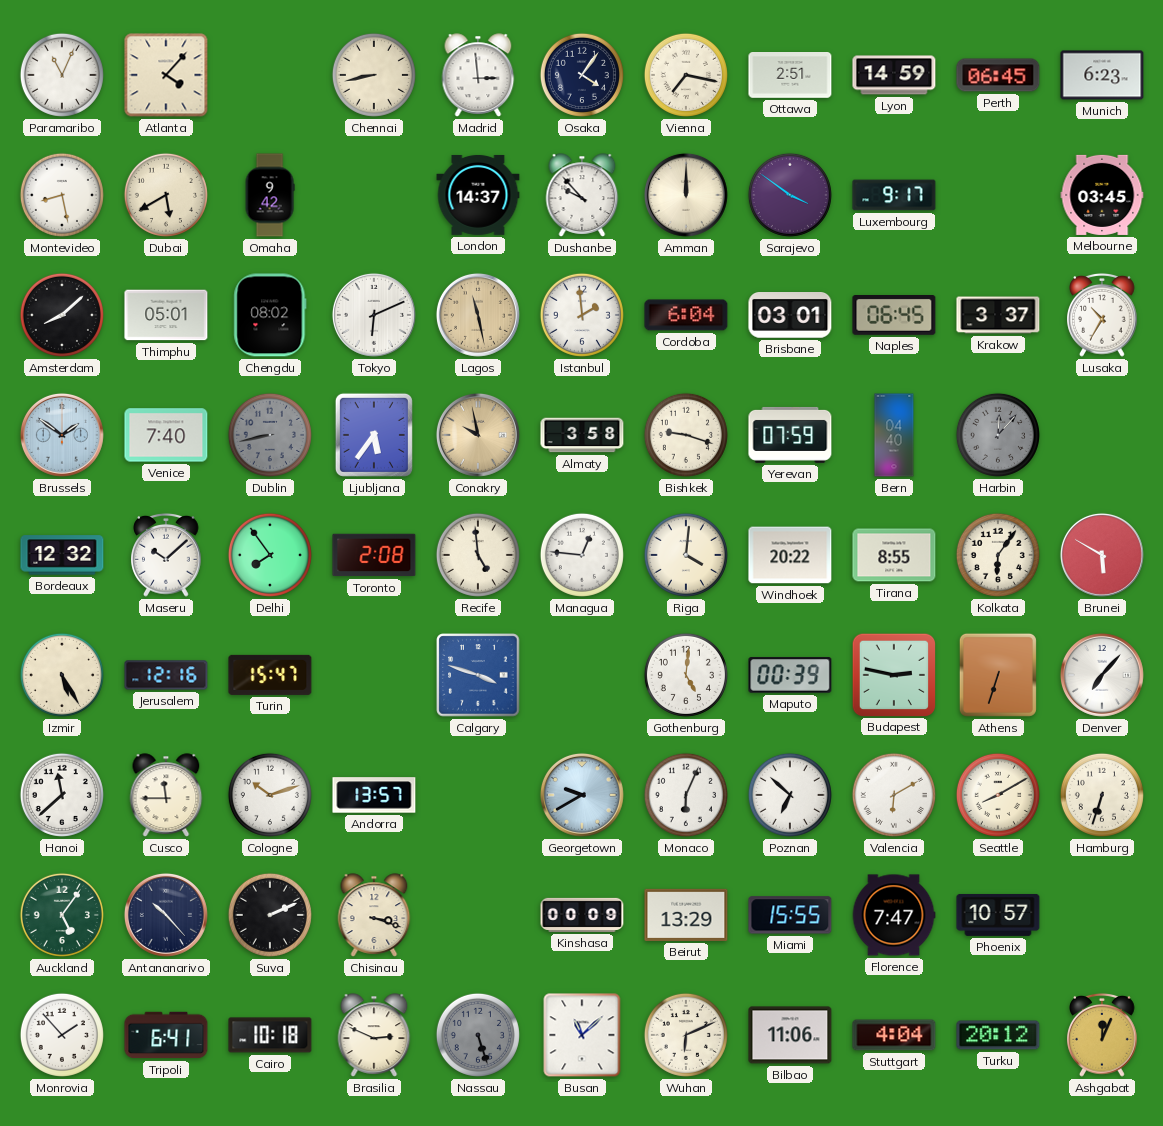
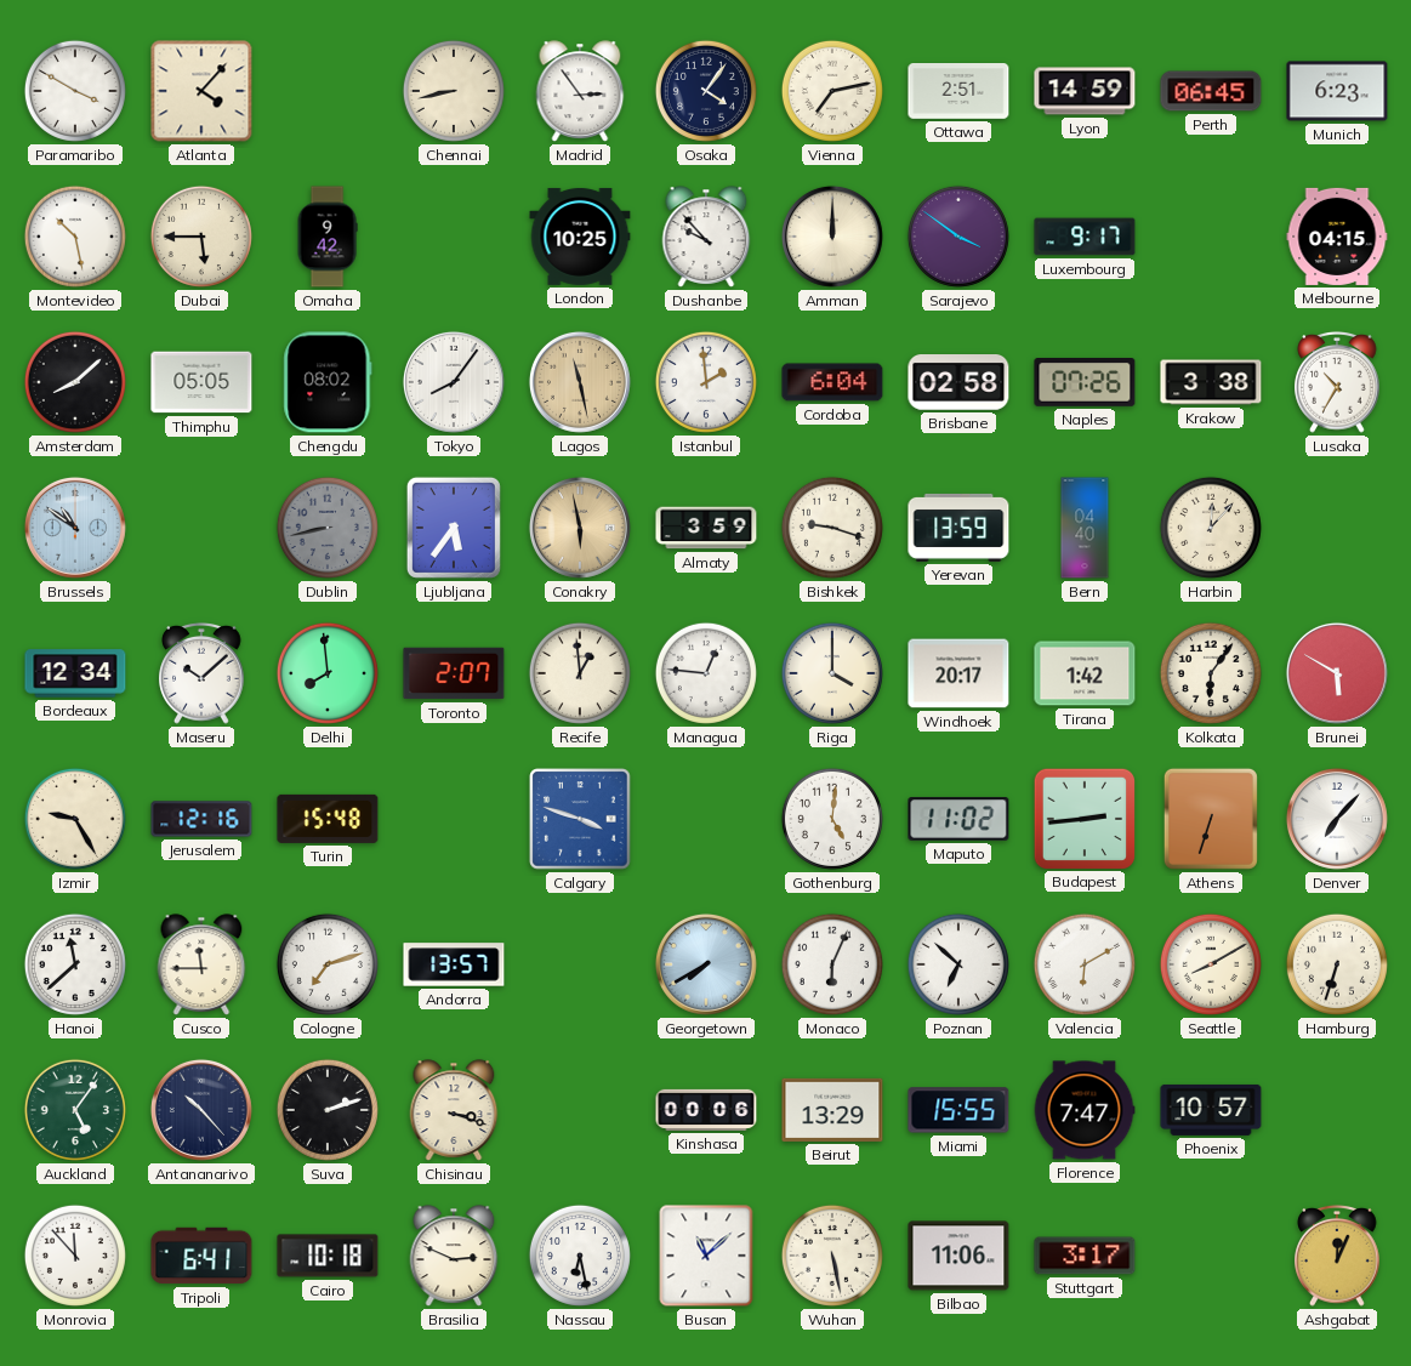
Paramaribo: 11:04 -> 3:50 (75, 91)
Madrid: 2:59 -> 2:54 (580, 91)
Vienna: 7:17 -> 7:13 (832, 91)
Montevideo: 8:28 -> 10:28 (75, 237)
Dubai: 5:40 -> 5:45 (201, 237)
London: 14:37 -> 10:25 (580, 237)
Melbourne: 03:45 -> 04:15 (1337, 237)
Thimphu: 05:01 -> 05:05 (201, 382)
Tokyo: 6:11 -> 8:06 (454, 382)
Brisbane: 03:01 -> 02:58 (958, 383)
Naples: 06:45 -> 07:26 (1085, 383)
Krakow: 3:37 -> 3:38 (1211, 382)
Brussels: 1:51 -> 10:51 (75, 528)
Venice: 7:40 -> none (166, 435)
Conakry: 9:58 -> 5:58 (580, 528)
Almaty: 3:58 -> 3:59 (706, 528)
Yerevan: 07:59 -> 13:59 (958, 528)
Harbin dial: grey -> cream (1211, 528)
Bordeaux: 12:32 -> 12:34 (75, 673)
Delhi: 7:54 -> 7:59 (328, 673)
Toronto: 2:08 -> 2:07 (454, 673)
Recife: 4:59 -> 12:59 (580, 673)
Riga: 4:01 -> 4:00 (832, 673)
Windhoek: 20:22 -> 20:17 (958, 673)
Tirana: 8:55 -> 1:42 (1085, 673)
Izmir: 5:25 -> 9:25 (75, 819)
Turin: 15:47 -> 15:48 (328, 819)
Maputo: 00:39 -> 11:02 (958, 819)
Budapest: 2:47 -> 2:44 (1083, 818)
Cologne: 10:12 -> 7:12 (328, 964)
Georgetown: 9:40 -> 7:40 (706, 964)
Suva: 2:11 -> 2:12 (328, 1110)
Kinshasa: 00:09 -> 00:06 (706, 1110)
Monrovia: 1:53 -> 11:53 (75, 1256)
Nassau: 5:27 -> 6:28 (580, 1256)
Nassau dial: grey -> white (580, 1256)
Wuhan: 6:11 -> 5:28 (832, 1256)
Stuttgart: 4:04 -> 3:17 (1085, 1256)
Turku: 20:12 -> none (998, 1035)
